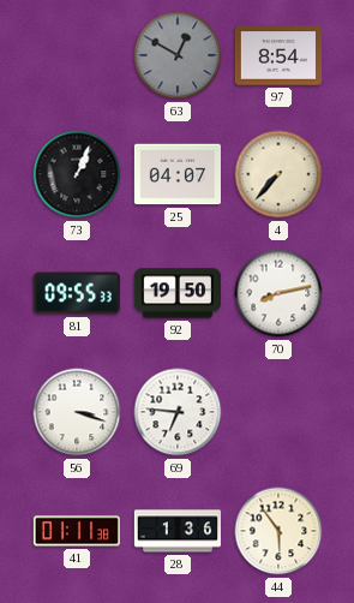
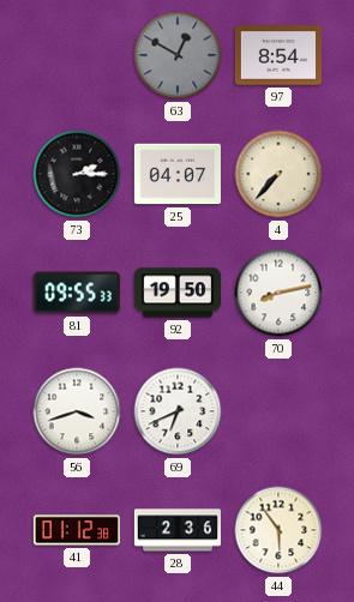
73: 1:04 -> 2:15 (77, 174)
56: 3:18 -> 3:42 (77, 411)
69: 6:46 -> 6:41 (178, 411)
41: 01:11 -> 01:12 (77, 530)
28: 1:36 -> 2:36 (178, 530)
